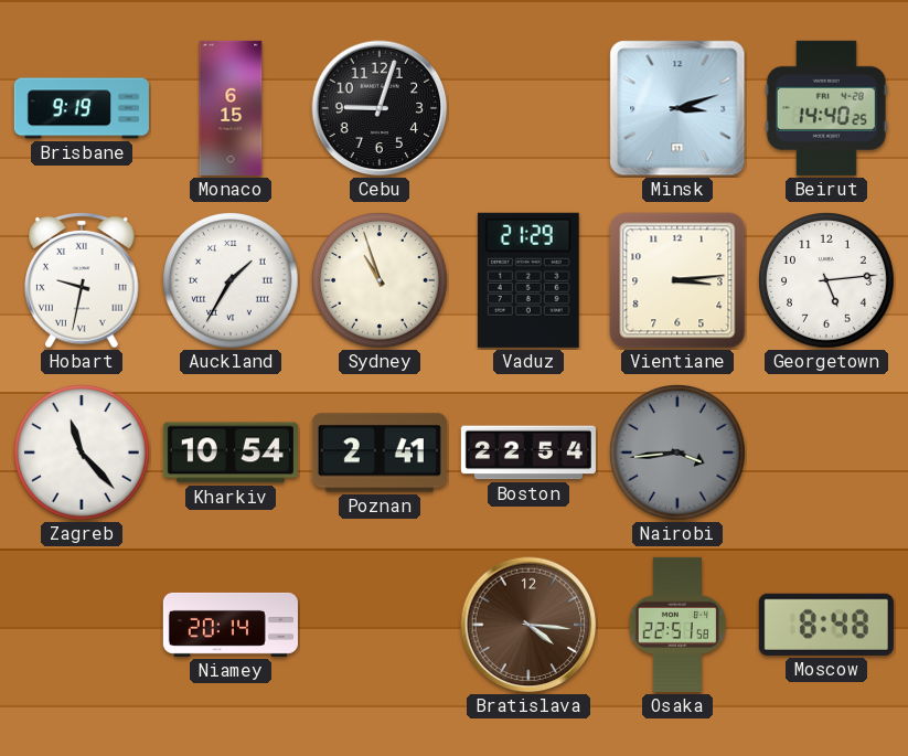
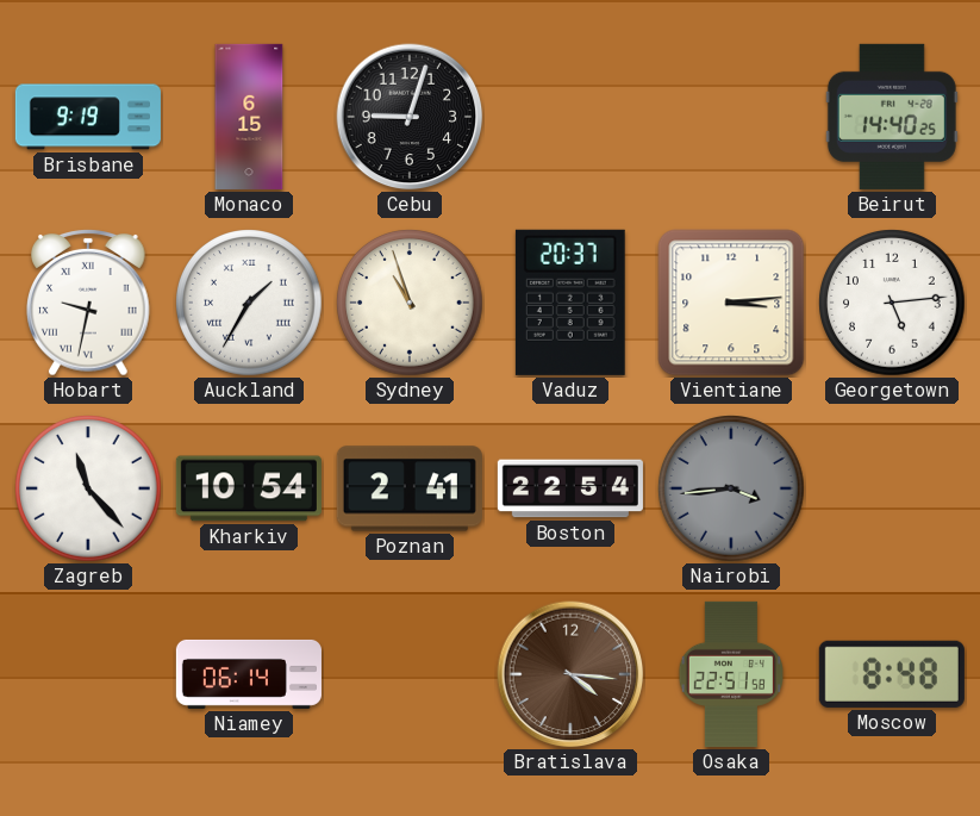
Minsk: 3:12 -> none (677, 108)
Vaduz: 21:29 -> 20:37 (570, 303)
Niamey: 20:14 -> 06:14 (249, 674)
